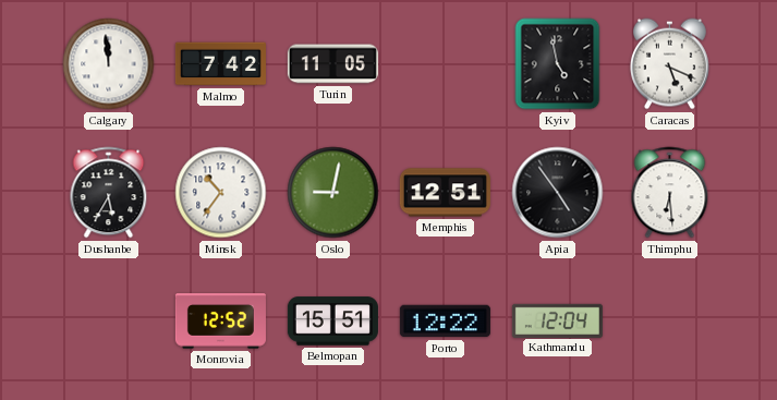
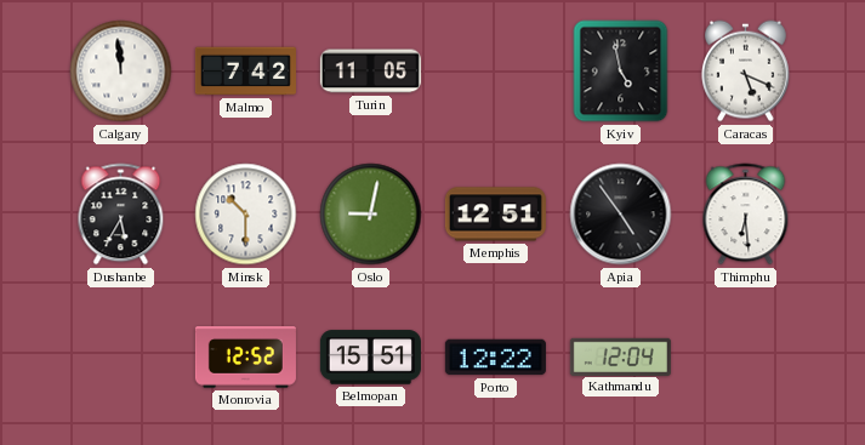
Minsk: 10:36 -> 10:30 (246, 215)
